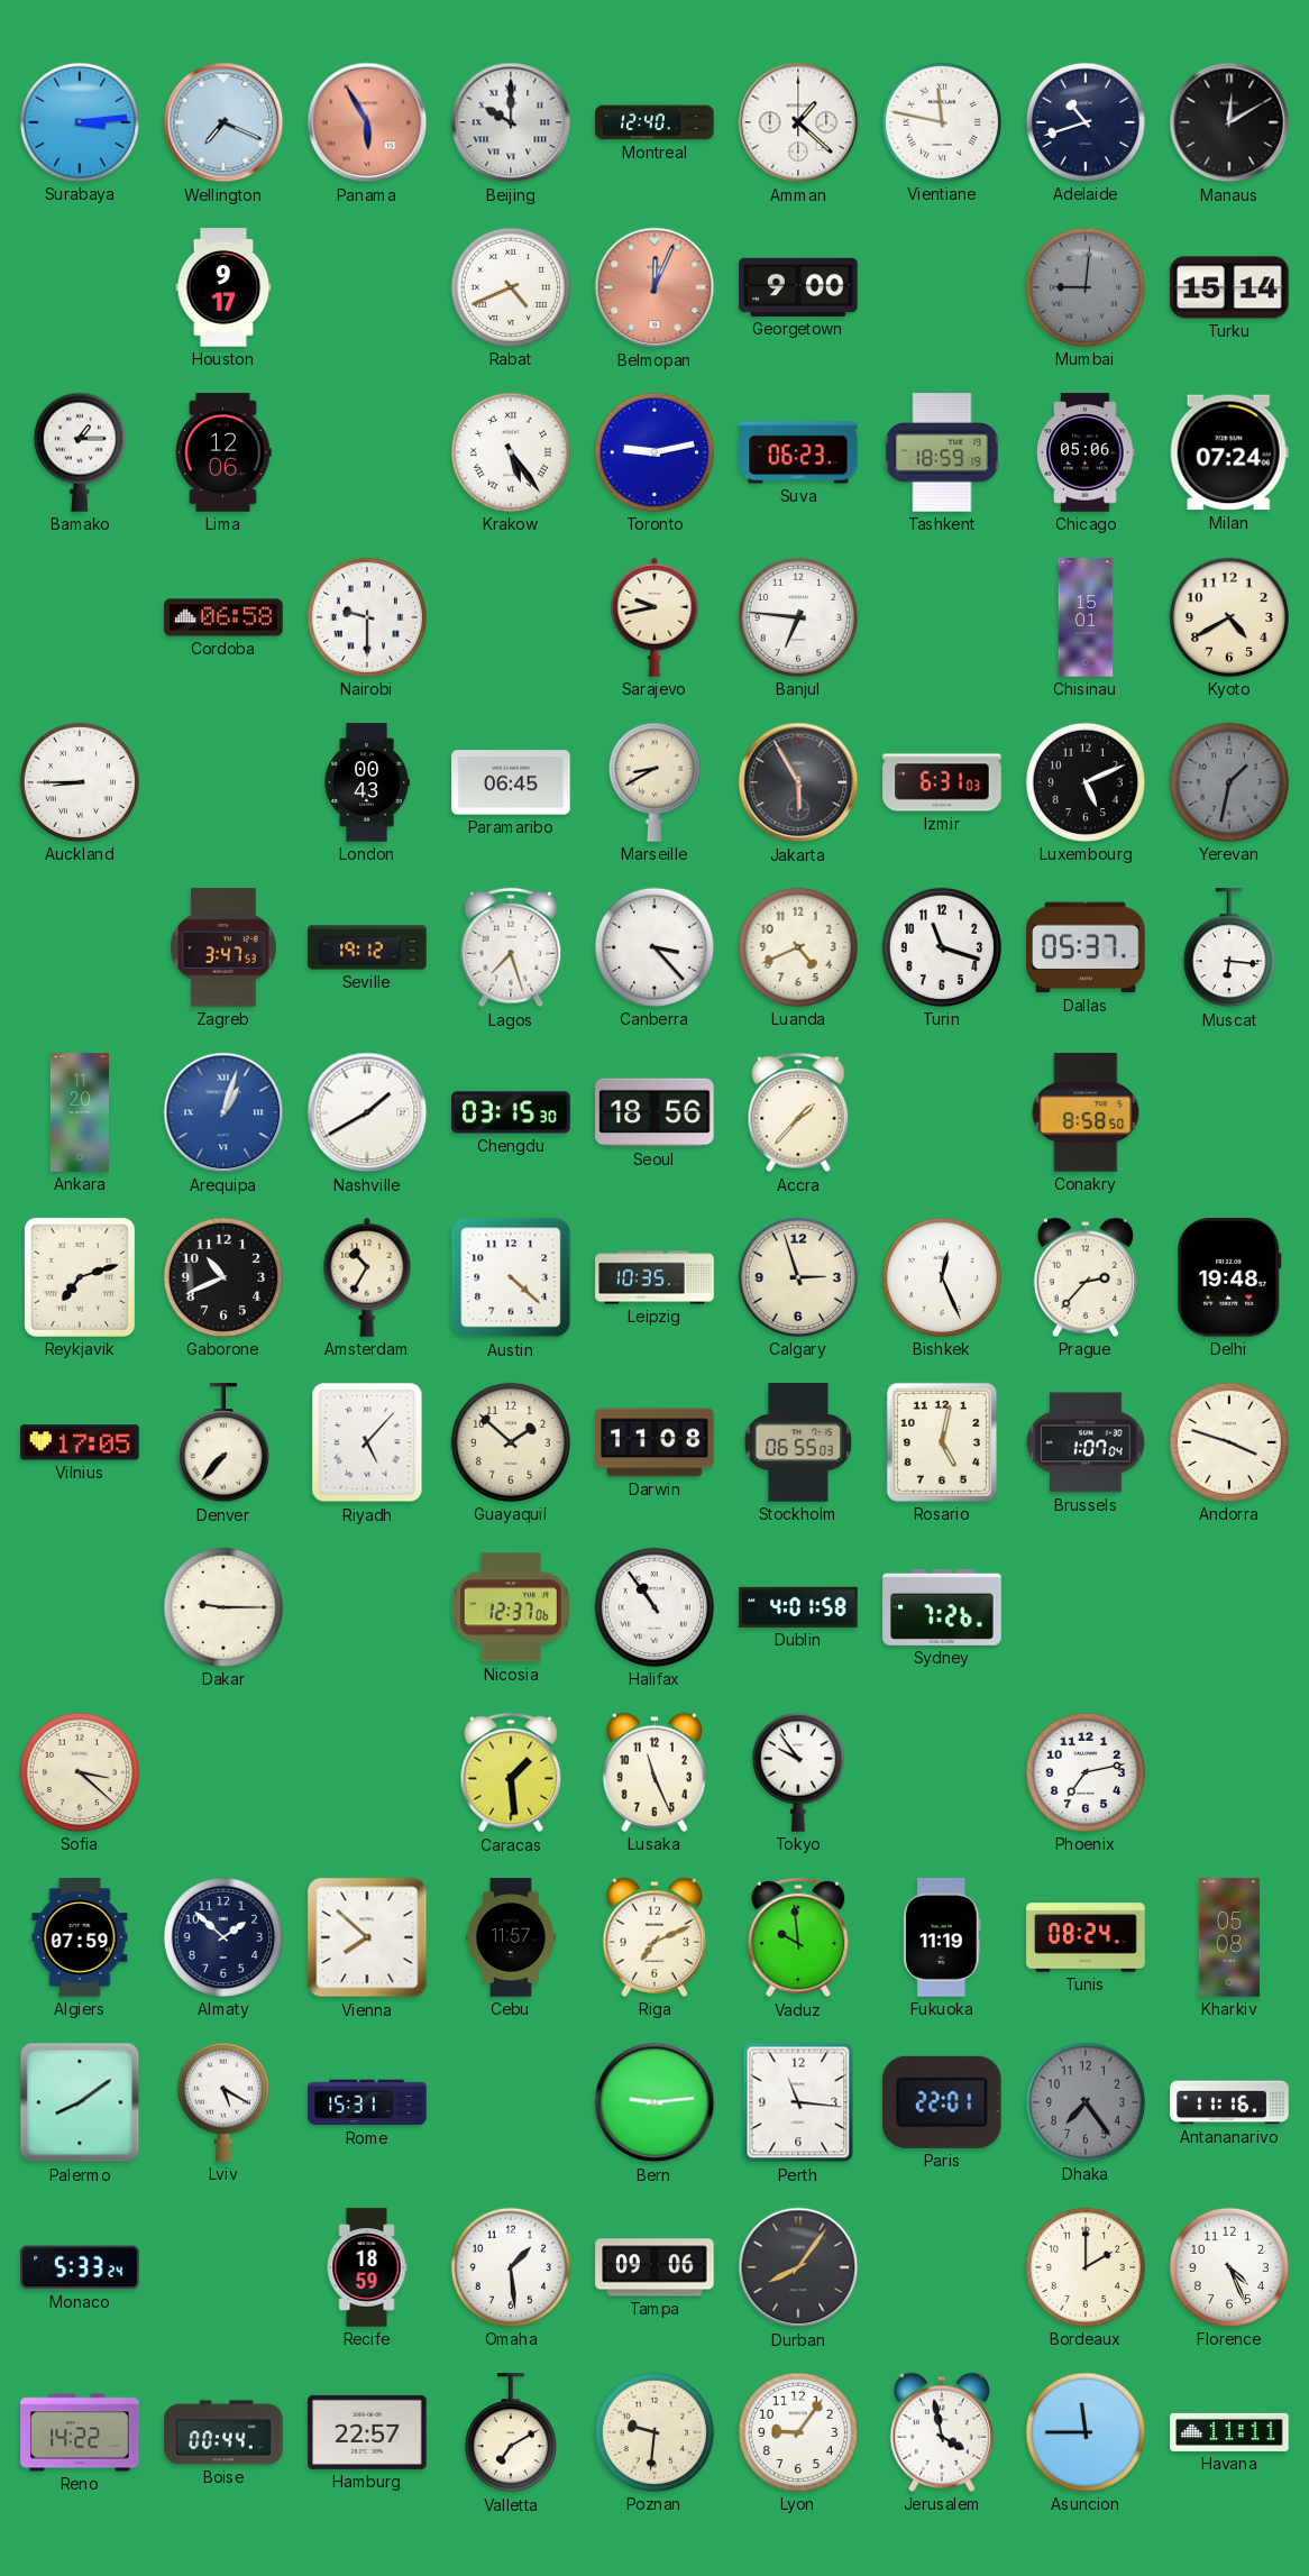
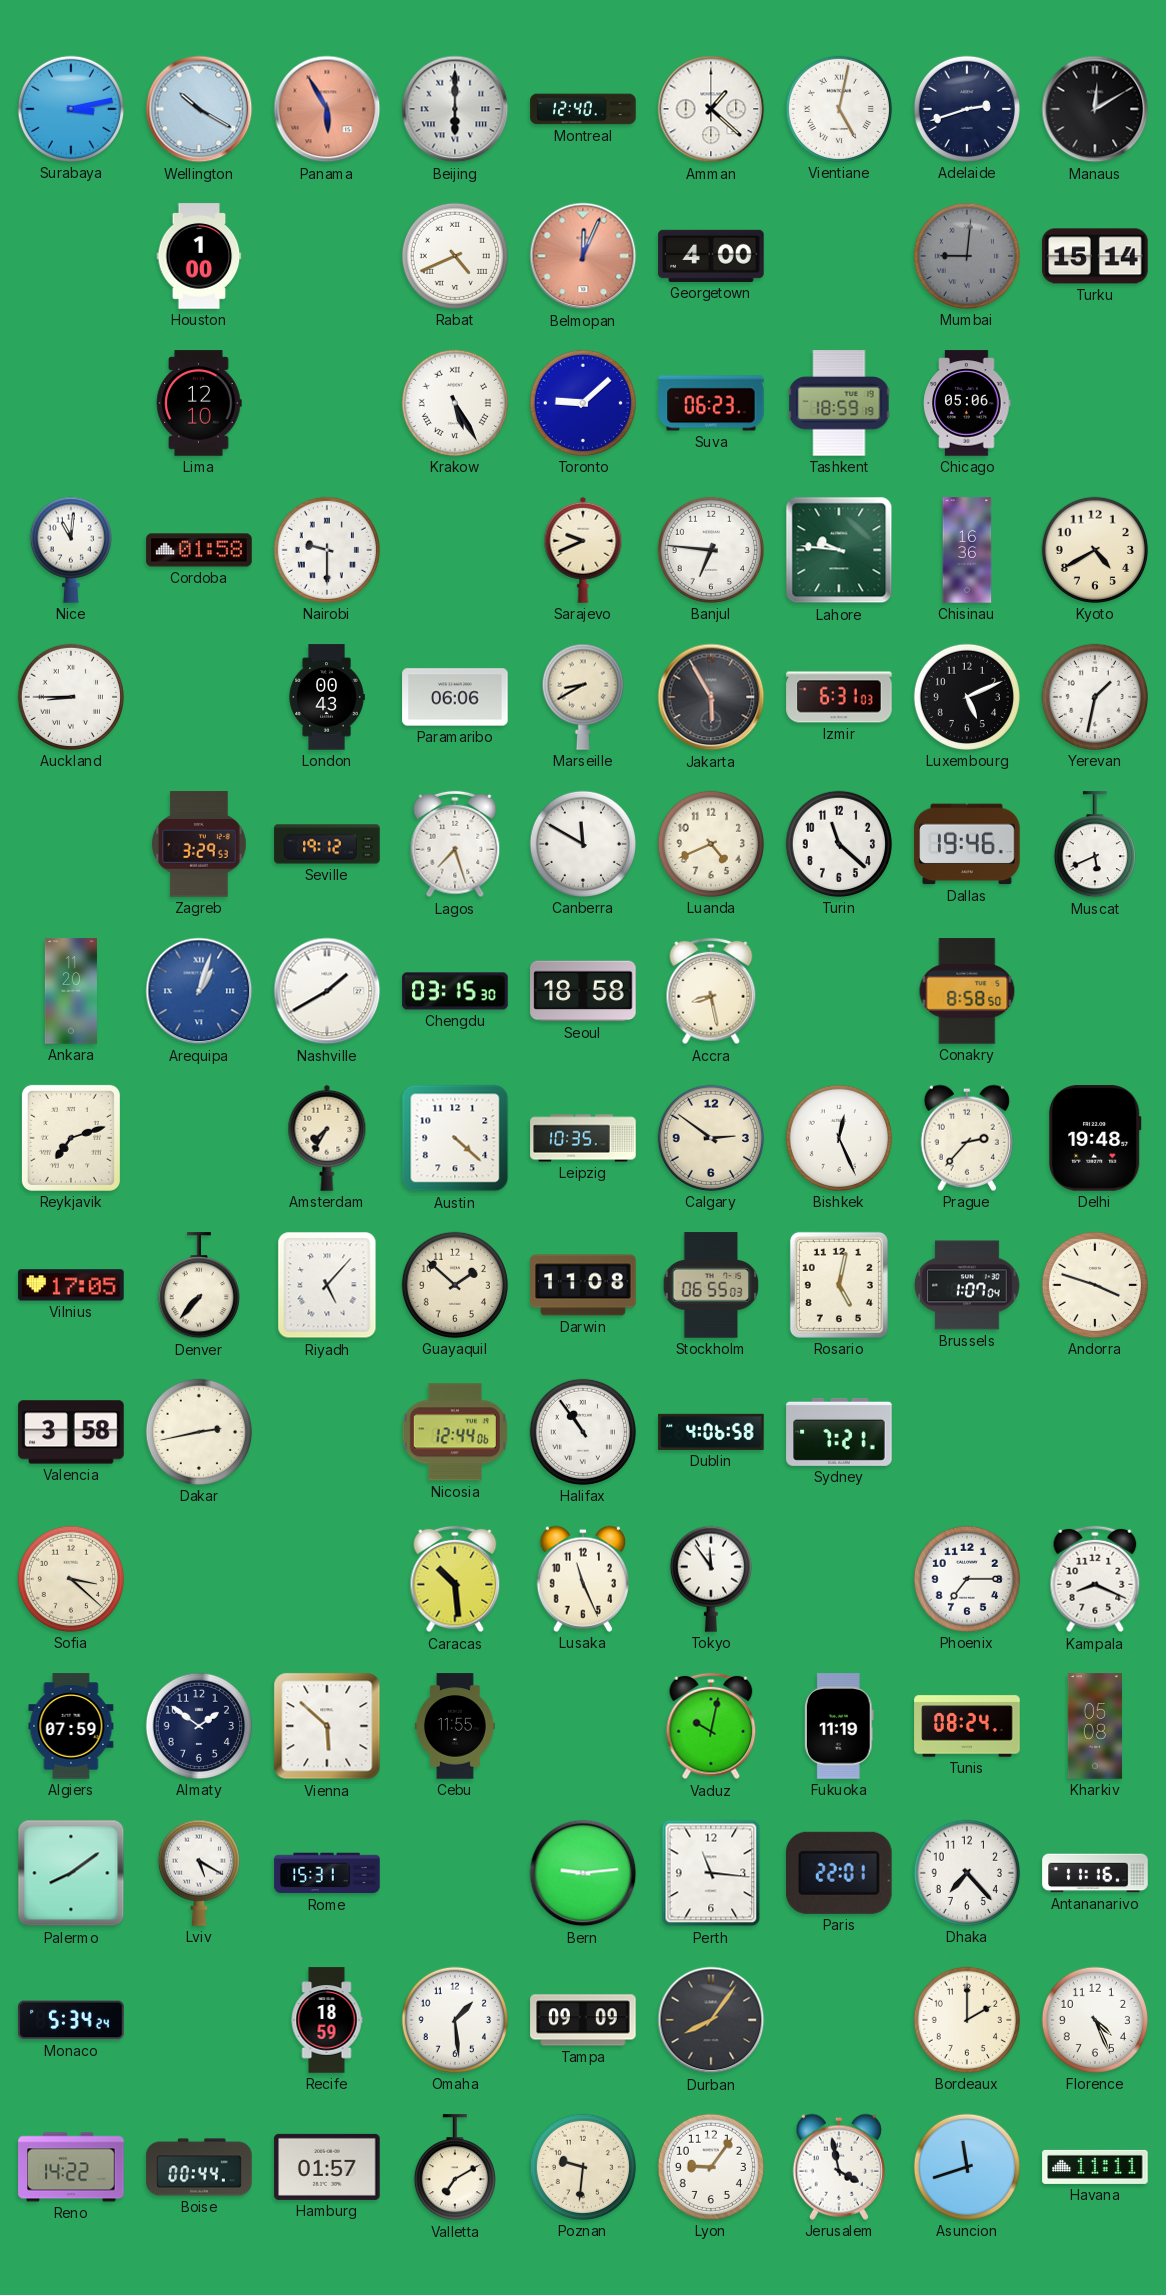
Surabaya: 3:14 -> 3:13 (70, 109)
Wellington: 7:19 -> 10:20 (199, 109)
Beijing: 10:00 -> 6:00 (455, 109)
Vientiane: 11:47 -> 5:02 (838, 109)
Adelaide: 10:42 -> 2:42 (966, 109)
Houston: 9:17 -> 1:00 (199, 256)
Georgetown: 9:00 -> 4:00 (711, 256)
Bamako: 1:15 -> none (80, 452)
Lima: 12:06 -> 12:10 (199, 403)
Krakow: 5:24 -> 5:25 (454, 403)
Toronto: 9:13 -> 9:08 (582, 403)
Milan: 07:24 -> none (1229, 452)
Nice: none -> 11:01 (71, 550)
Cordoba: 06:58 -> 01:58 (199, 550)
Sarajevo: 9:43 -> 9:41 (583, 550)
Lahore: none -> 9:46 (839, 550)
Chisinau: 15:01 -> 16:36 (967, 550)
Paramaribo: 06:45 -> 06:06 (455, 697)
Yerevan dial: grey -> white (1094, 697)
Zagreb: 3:47 -> 3:29 (199, 844)
Canberra: 3:23 -> 11:50 (582, 844)
Turin: 11:18 -> 11:22 (838, 844)
Dallas: 05:37 -> 19:46 (967, 844)
Muscat: 6:16 -> 5:41 (1095, 845)
Seoul: 18:56 -> 18:58 (583, 991)
Accra: 1:37 -> 8:28 (711, 991)
Gaborone: 10:41 -> none (222, 1277)
Amsterdam: 10:35 -> 7:35 (327, 1138)
Calgary: 2:57 -> 2:51 (710, 1138)
Valencia: none -> 3:58 (71, 1432)
Dakar: 9:15 -> 2:43 (198, 1432)
Nicosia: 12:37 -> 12:44 (455, 1432)
Dublin: 4:01 -> 4:06 (711, 1432)
Sydney: 7:26 -> 7:21 (839, 1432)
Caracas: 1:29 -> 10:29 (455, 1579)
Tokyo: 9:54 -> 11:54 (711, 1579)
Phoenix: 7:13 -> 7:15 (966, 1579)
Kampala: none -> 8:19 (1095, 1579)
Almaty: 1:52 -> 1:51 (198, 1726)
Vienna: 7:52 -> 5:52 (327, 1726)
Cebu: 11:57 -> 11:55 (455, 1726)
Riga: 7:11 -> none (654, 1937)
Vaduz: 9:59 -> 10:02 (711, 1726)
Dhaka: 7:24 -> 7:23 (966, 1873)
Dhaka dial: grey -> white (966, 1873)
Monaco: 5:33 -> 5:34 (71, 2020)
Tampa: 09:06 -> 09:09 (583, 2020)
Hamburg: 22:57 -> 01:57 (327, 2167)
Asuncion: 11:45 -> 11:42 (966, 2167)
